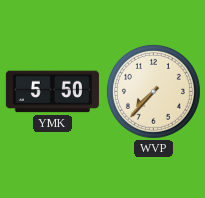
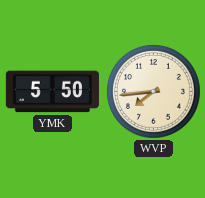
WVP: 7:37 -> 7:44 (153, 91)
